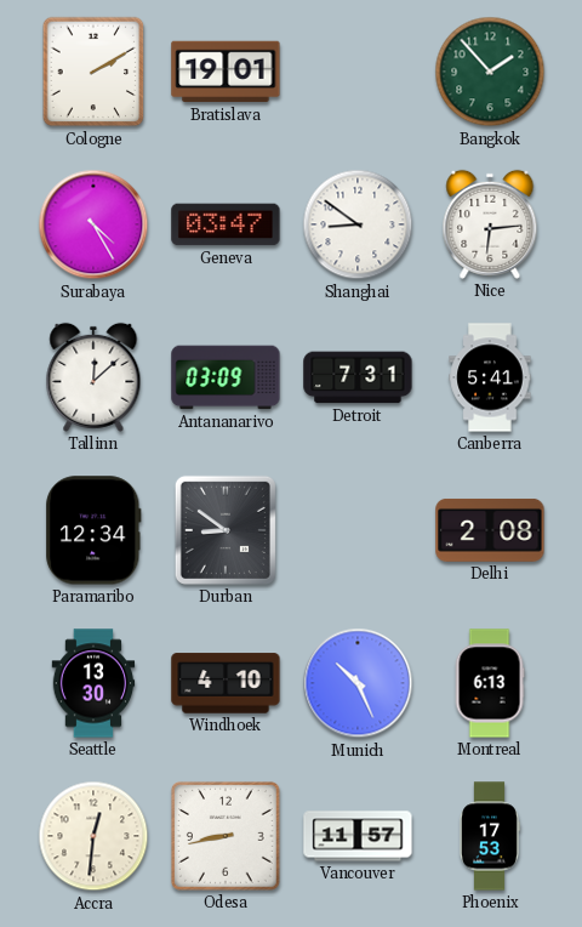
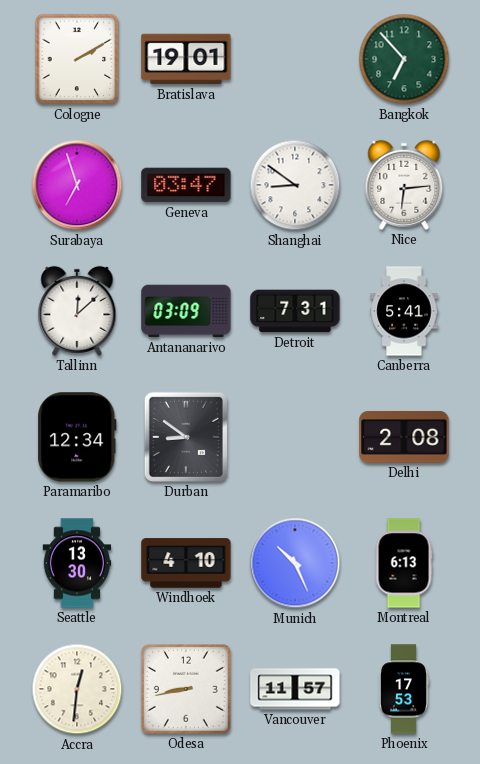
Bangkok: 1:53 -> 6:53 (404, 59)
Surabaya: 4:25 -> 6:57 (77, 185)
